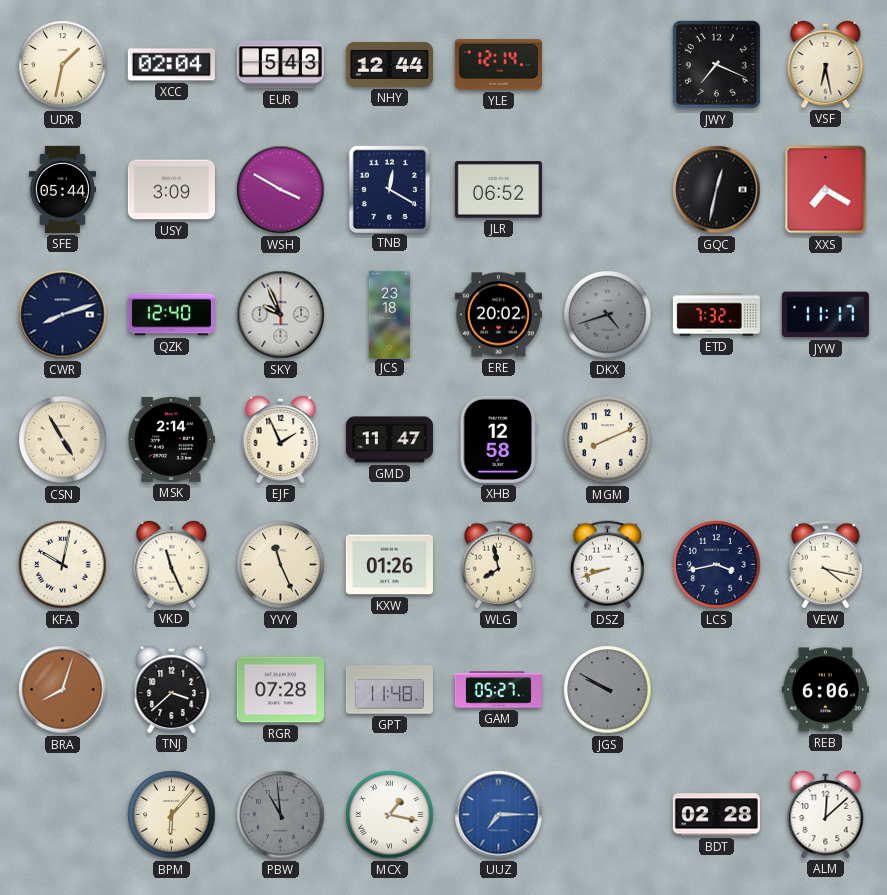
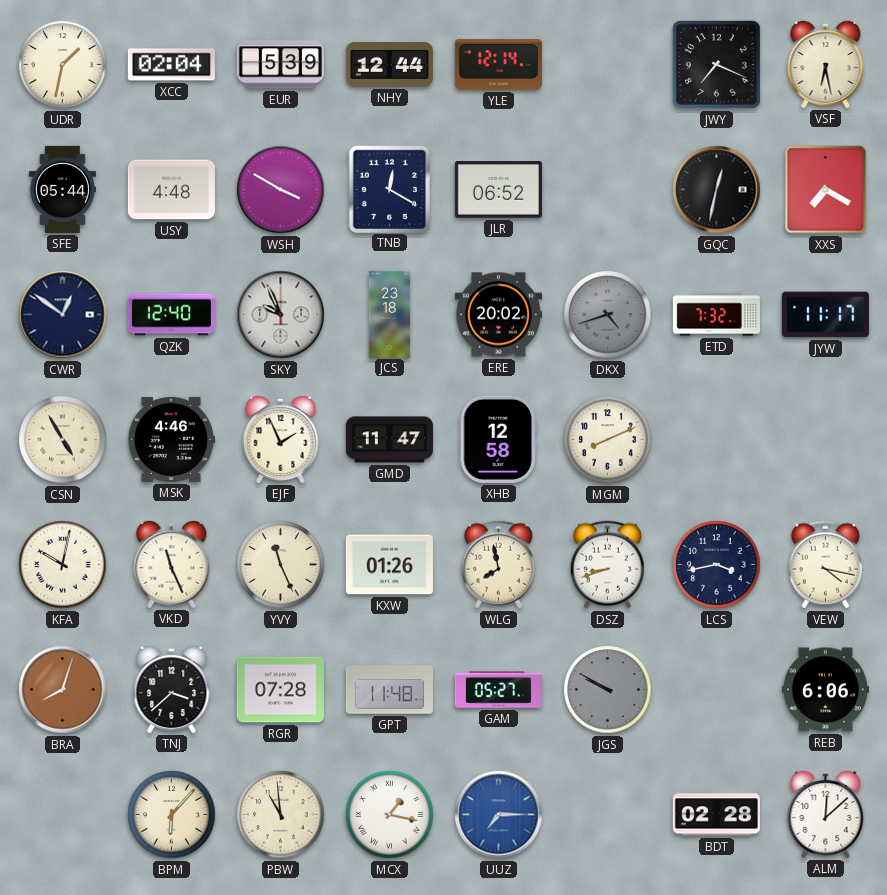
EUR: 5:43 -> 5:39 (280, 65)
USY: 3:09 -> 4:48 (171, 190)
CWR: 8:12 -> 12:51 (63, 315)
MSK: 2:14 -> 4:46 (171, 439)
PBW dial: grey -> cream (281, 815)
